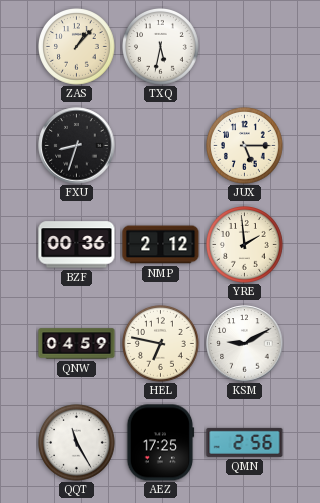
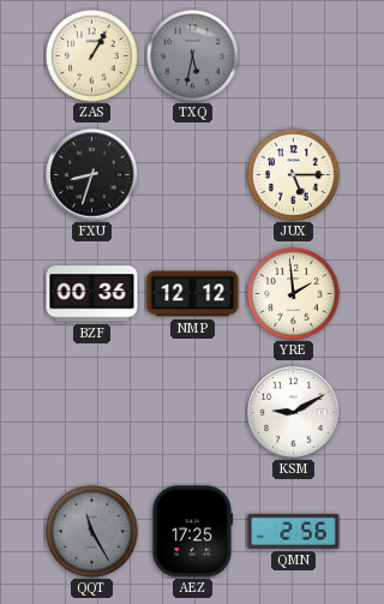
ZAS: 1:07 -> 1:05 (92, 56)
TXQ dial: white -> grey (193, 56)
NMP: 2:12 -> 12:12 (193, 294)
QNW: 04:59 -> none (77, 344)
HEL: 6:47 -> none (161, 344)
QQT dial: white -> grey (92, 532)
